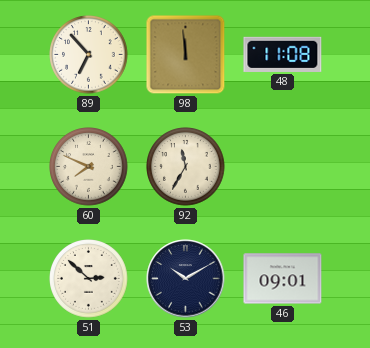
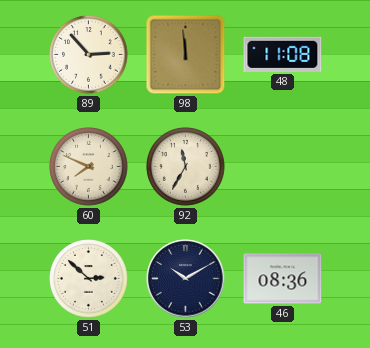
89: 6:53 -> 2:53 (89, 55)
46: 09:01 -> 08:36 (283, 279)
